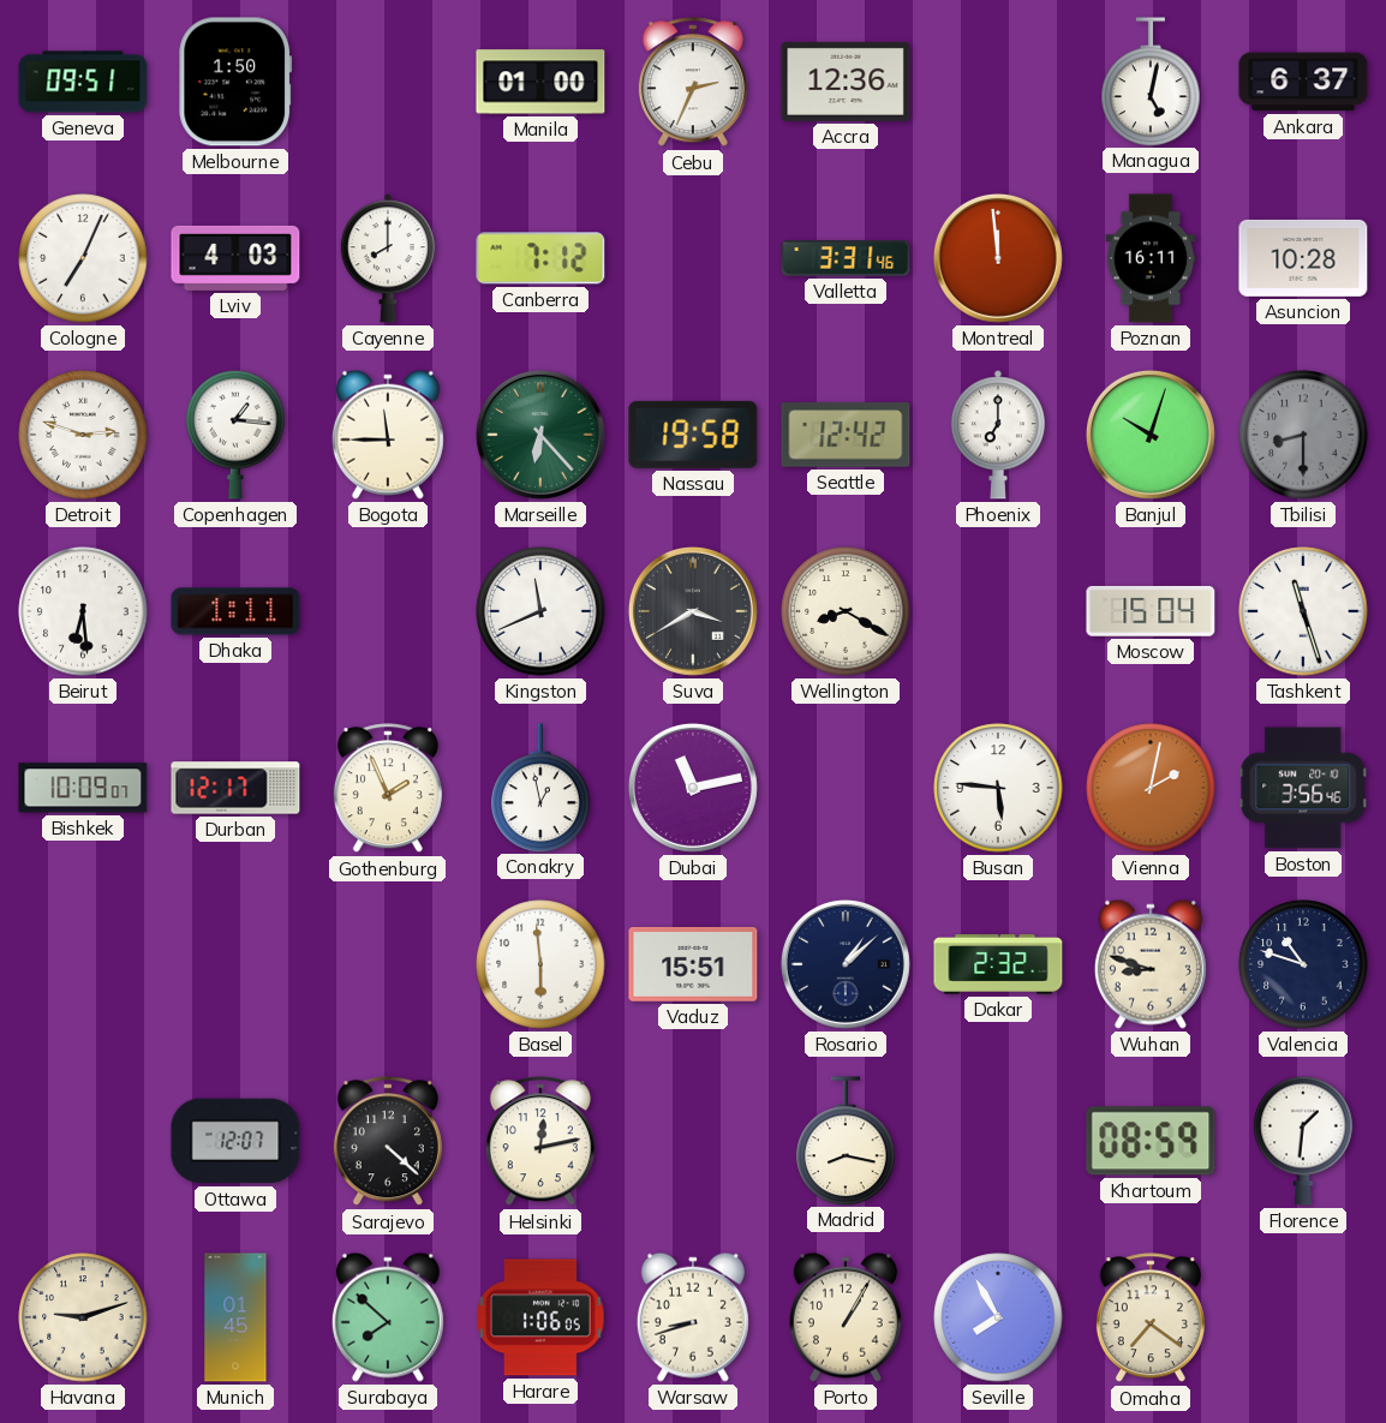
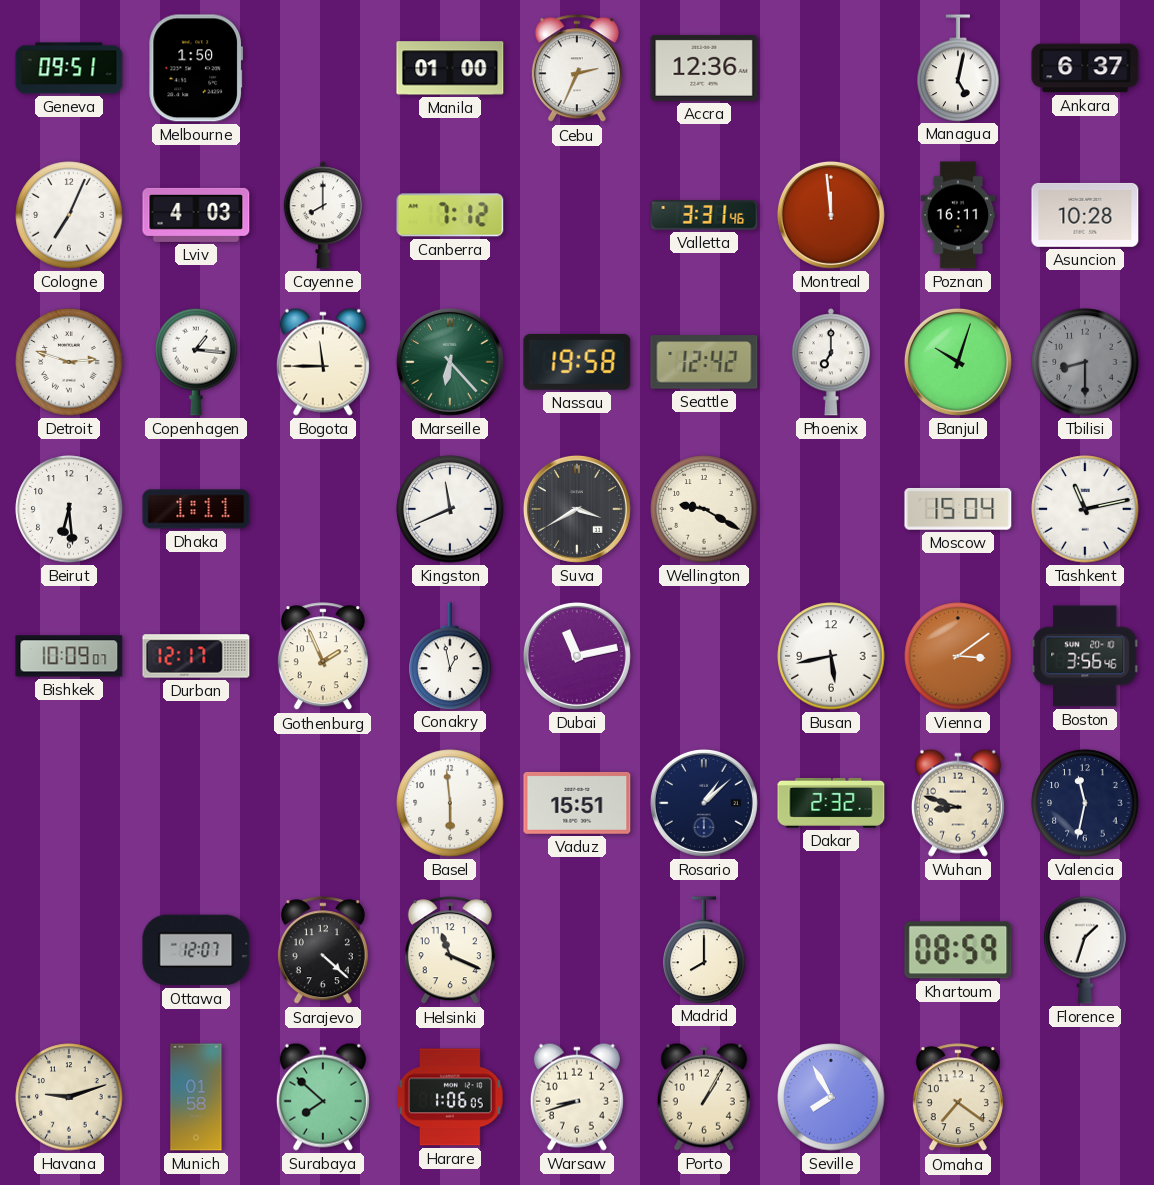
Wellington: 8:20 -> 9:20 (704, 509)
Tashkent: 11:27 -> 11:13 (1085, 509)
Busan: 5:46 -> 5:43 (831, 656)
Vienna: 2:02 -> 3:09 (958, 656)
Valencia: 10:48 -> 11:32 (1085, 803)
Helsinki: 12:13 -> 11:19 (450, 951)
Madrid: 8:17 -> 8:00 (704, 950)
Florence: 1:31 -> 1:33 (1085, 950)
Munich: 01:45 -> 01:58 (196, 1097)
